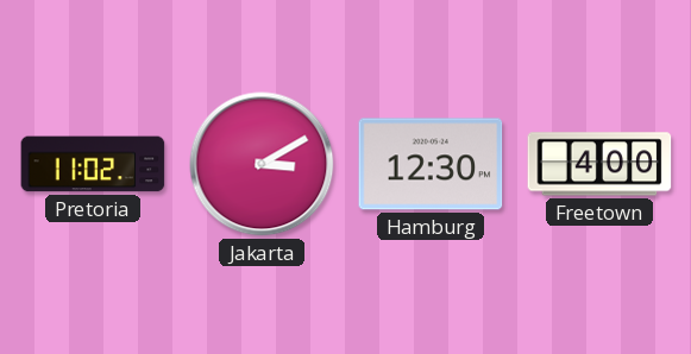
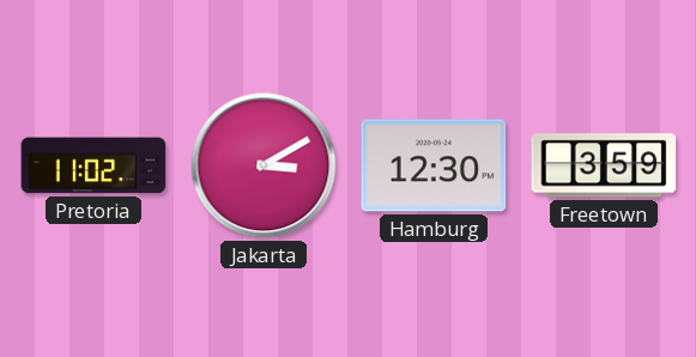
Freetown: 4:00 -> 3:59 (604, 165)
